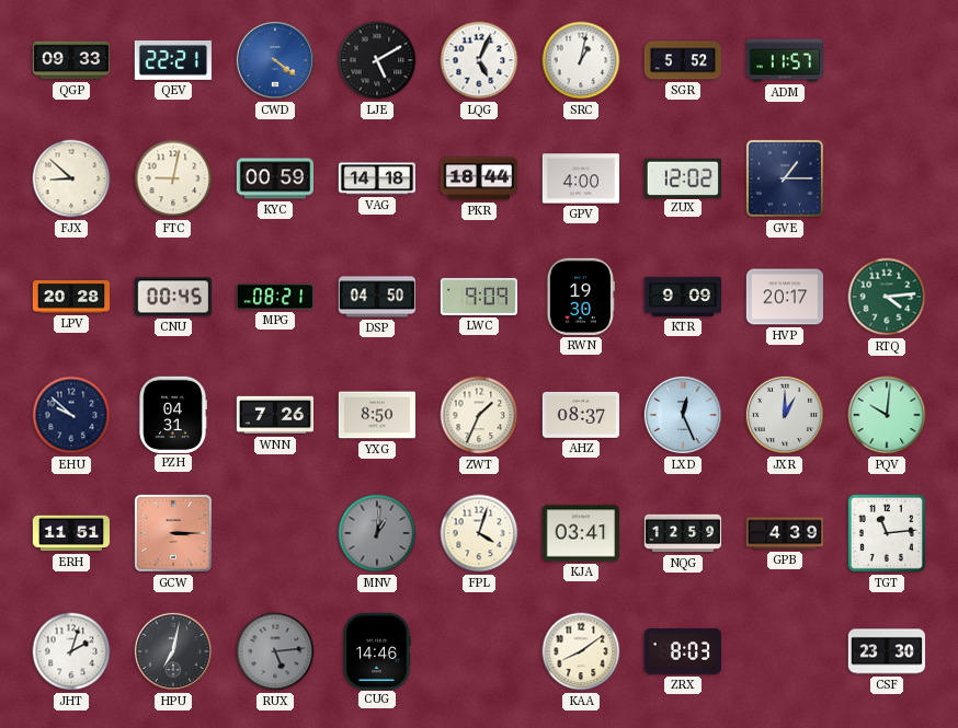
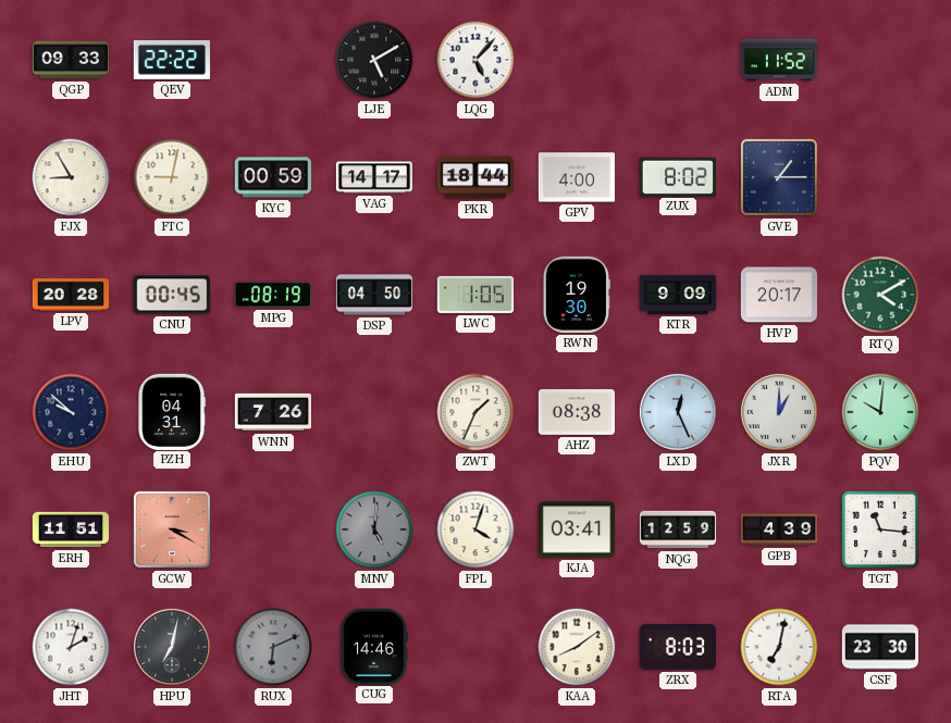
QEV: 22:21 -> 22:22 (172, 60)
CWD: 4:21 -> none (275, 60)
LQG: 5:04 -> 5:07 (475, 60)
SRC: 1:02 -> none (581, 60)
SGR: 5:52 -> none (682, 60)
ADM: 11:57 -> 11:52 (778, 60)
FJX: 8:52 -> 8:55 (71, 177)
VAG: 14:18 -> 14:17 (373, 177)
ZUX: 12:02 -> 8:02 (678, 176)
MPG: 08:21 -> 08:19 (272, 295)
LWC: 9:09 -> 1:05 (474, 295)
RTQ: 4:14 -> 4:10 (880, 295)
YXG: 8:50 -> none (376, 415)
AHZ: 08:37 -> 08:38 (576, 412)
GCW: 3:15 -> 3:20 (172, 529)
MNV: 1:01 -> 5:01 (374, 529)
TGT: 11:14 -> 11:16 (880, 529)
RUX: 5:14 -> 6:11 (273, 647)
RTA: none -> 7:02 (779, 647)
